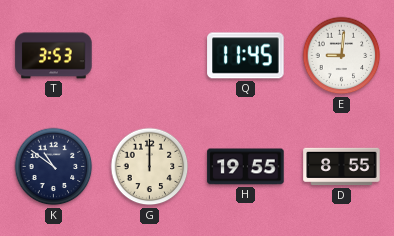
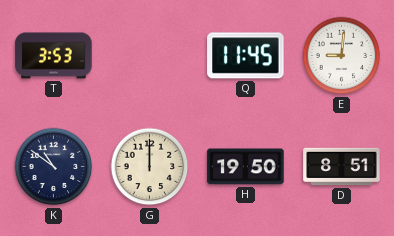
H: 19:55 -> 19:50 (246, 167)
D: 8:55 -> 8:51 (342, 167)
